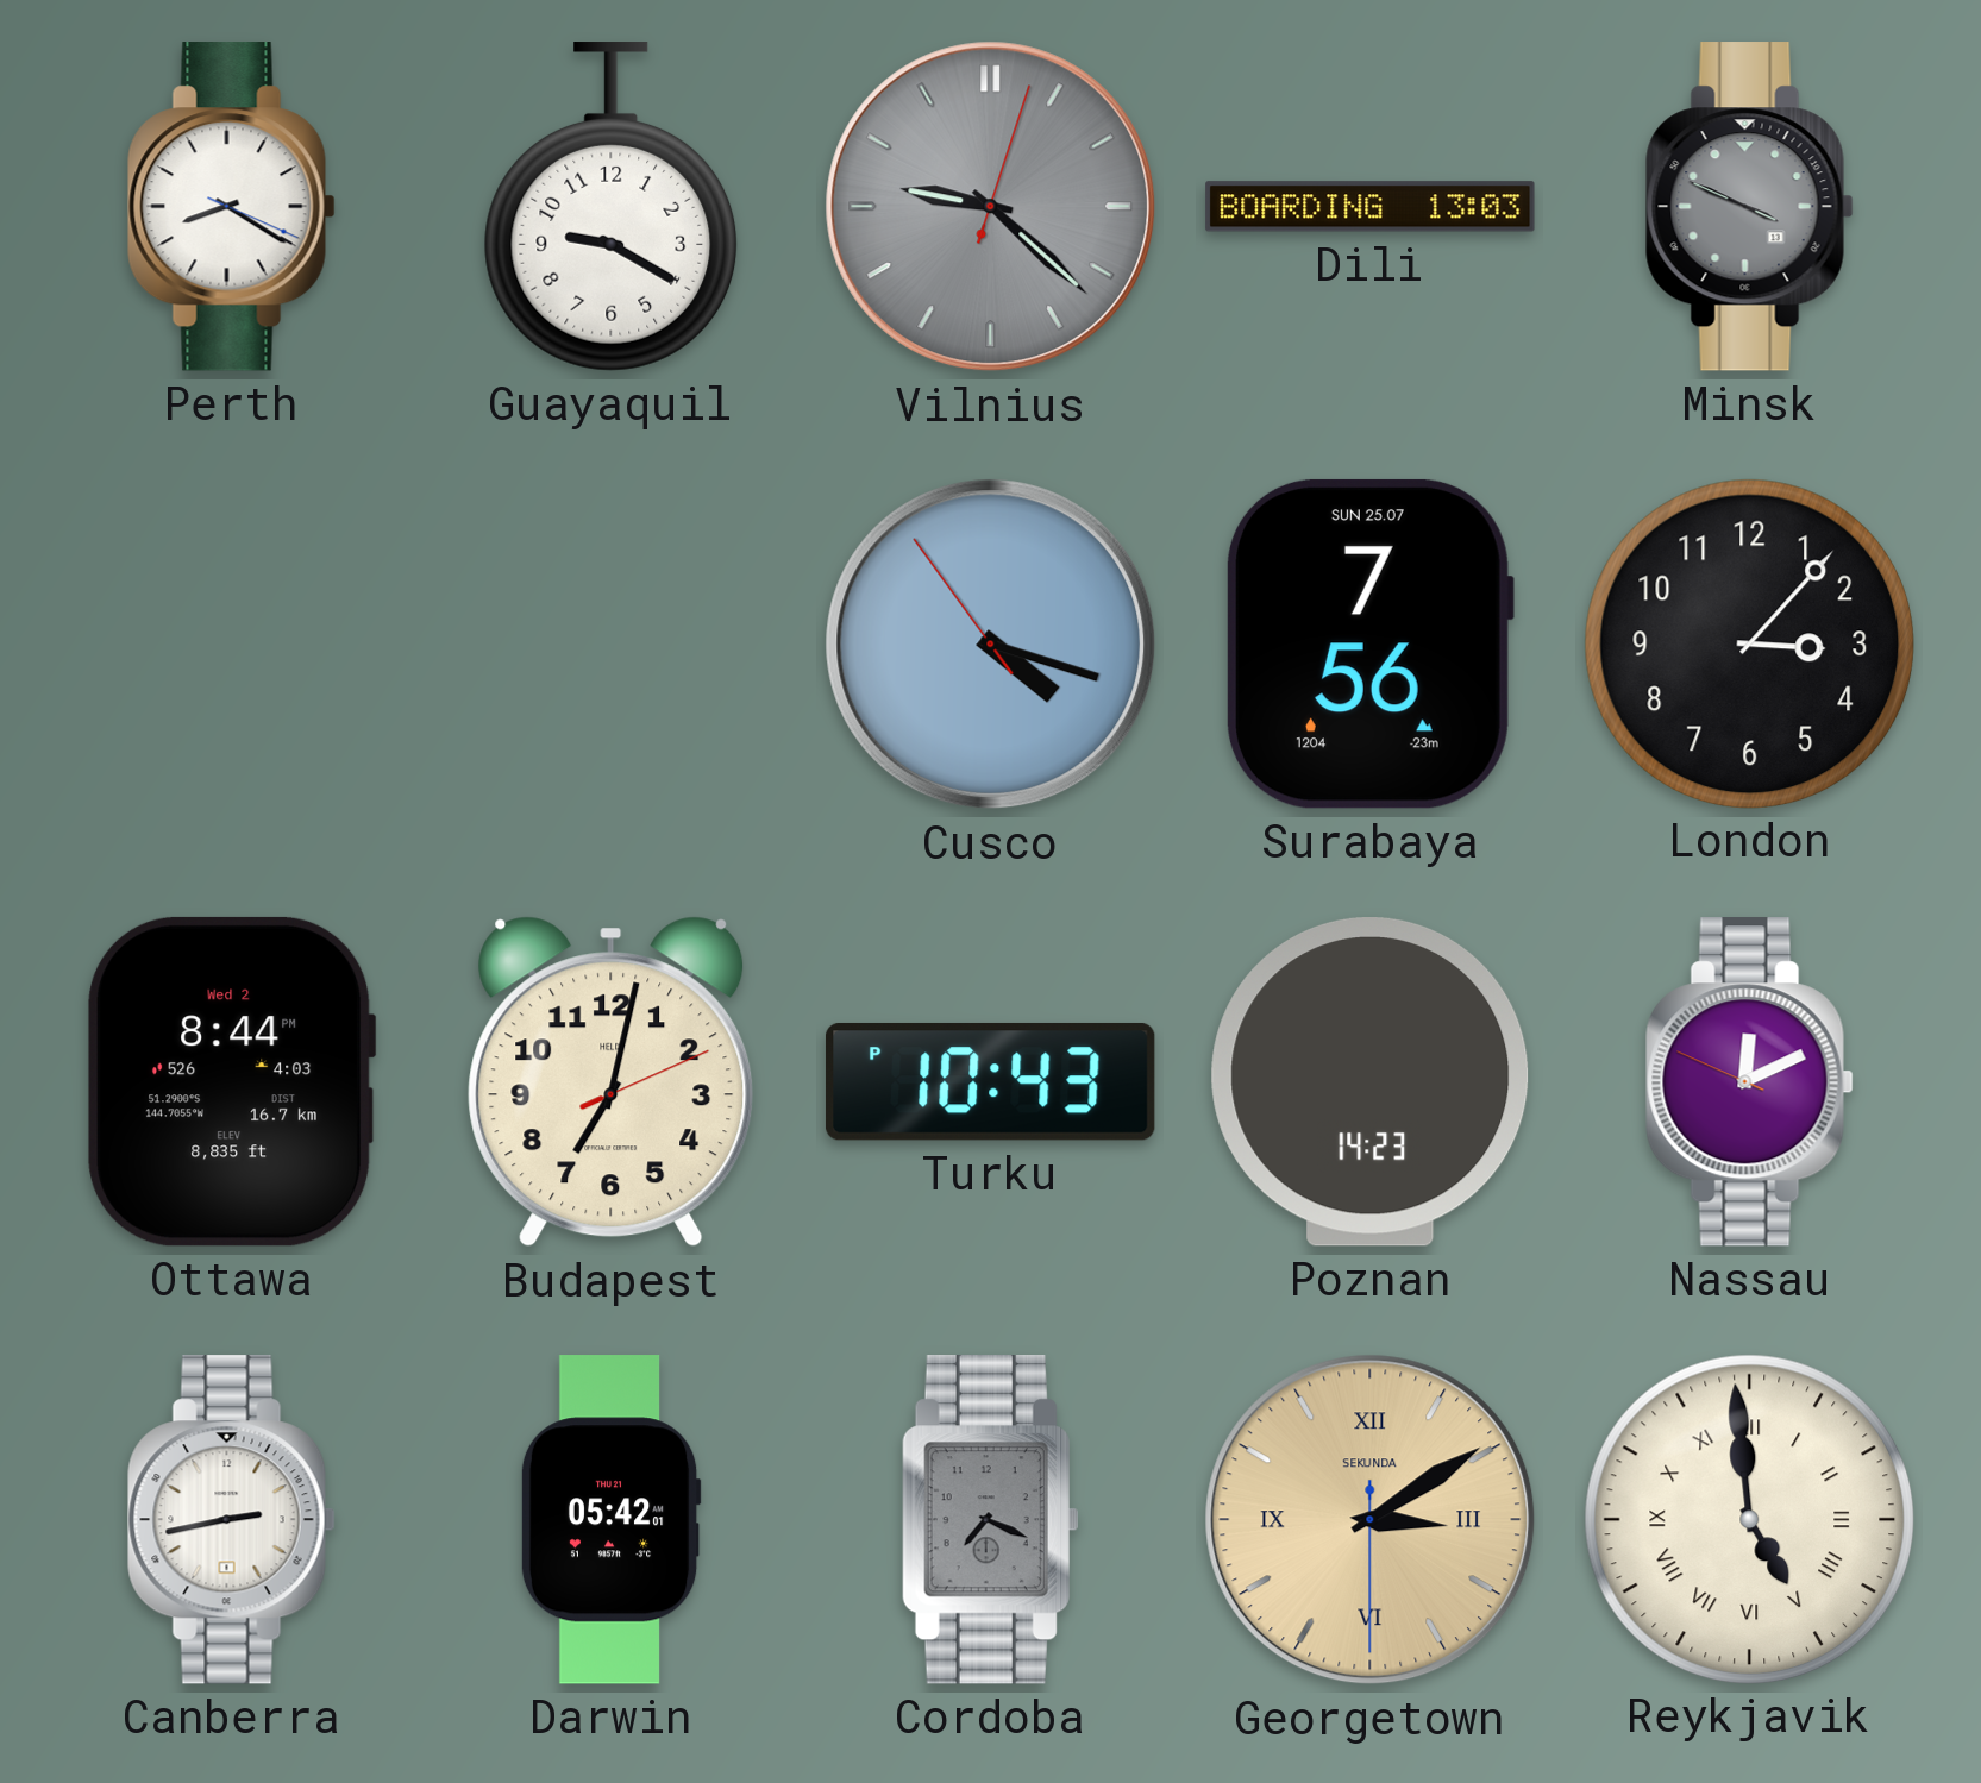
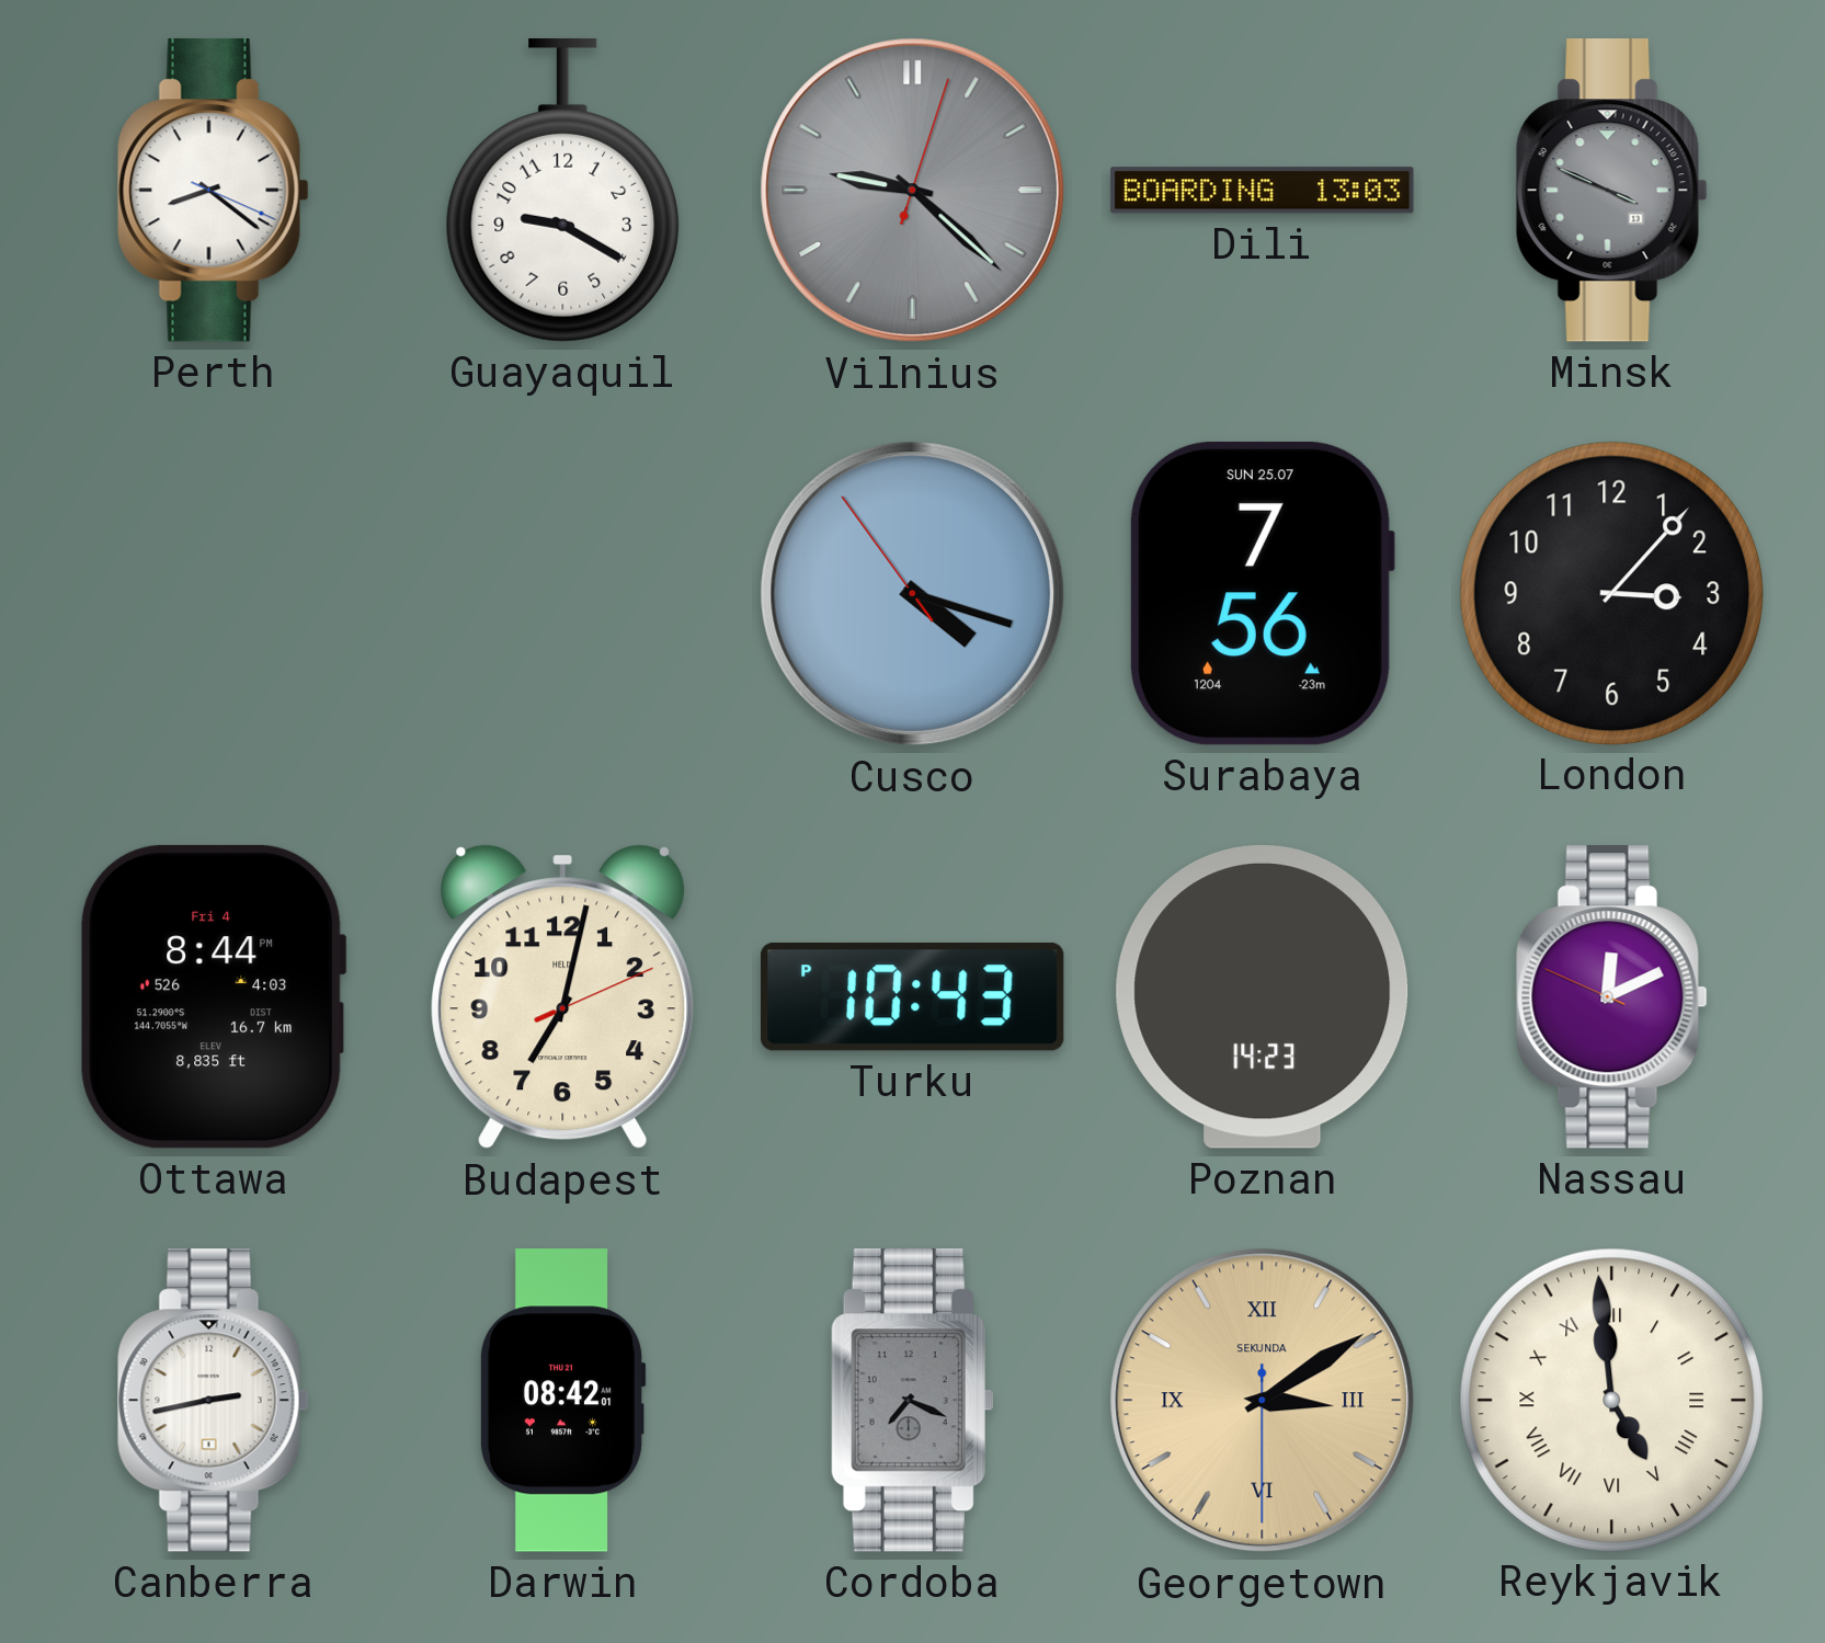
Perth: 8:20 -> 8:21 (213, 191)
Ottawa date: Wed 2 -> Fri 4 (214, 996)
Darwin: 05:42 -> 08:42 (562, 1401)
